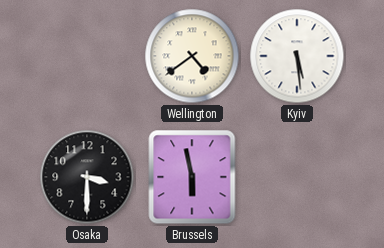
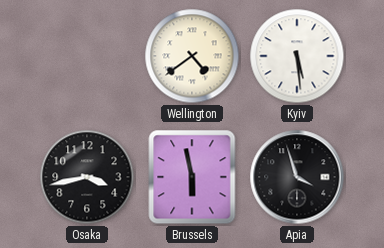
Osaka: 3:30 -> 3:43 (87, 177)
Apia: none -> 3:57 (297, 177)
